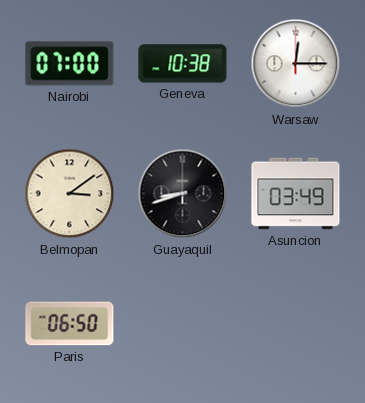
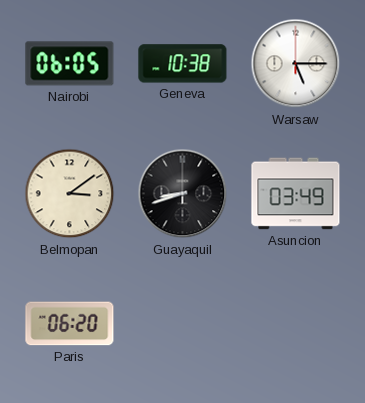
Nairobi: 07:00 -> 06:05 (70, 64)
Warsaw: 12:15 -> 5:15 (296, 64)
Paris: 06:50 -> 06:20 (70, 324)
